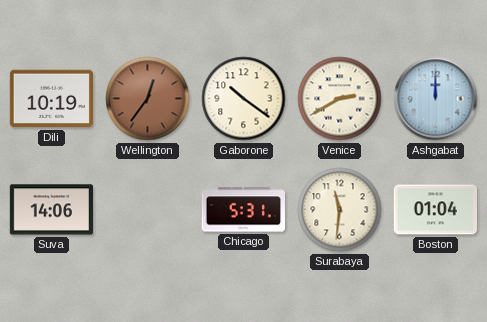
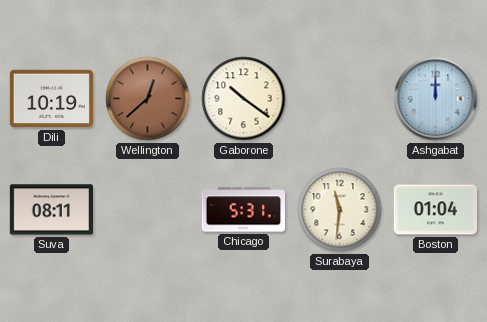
Wellington: 12:36 -> 12:38 (148, 99)
Venice: 2:40 -> none (340, 99)
Suva: 14:06 -> 08:11 (51, 210)
